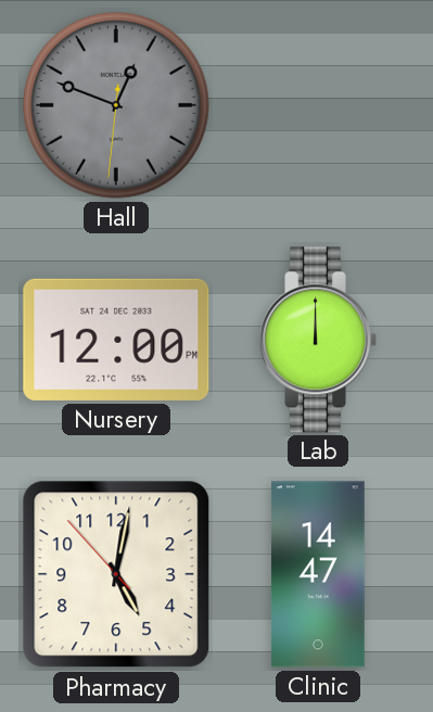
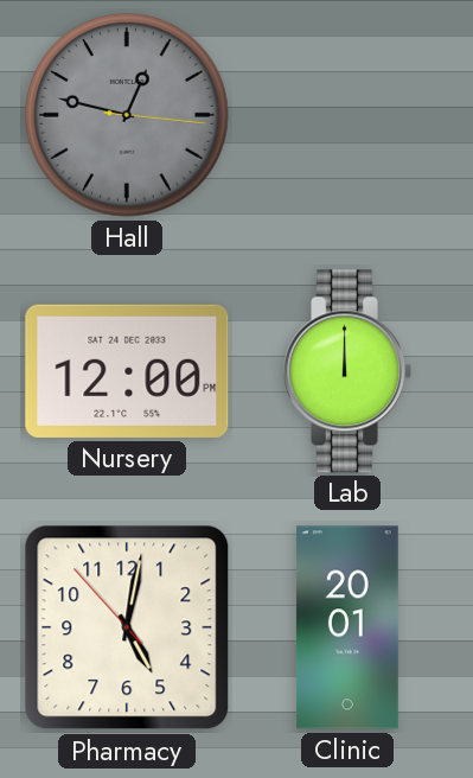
Hall: 12:48 -> 12:47 (128, 116)
Clinic: 14:47 -> 20:01 (347, 627)
